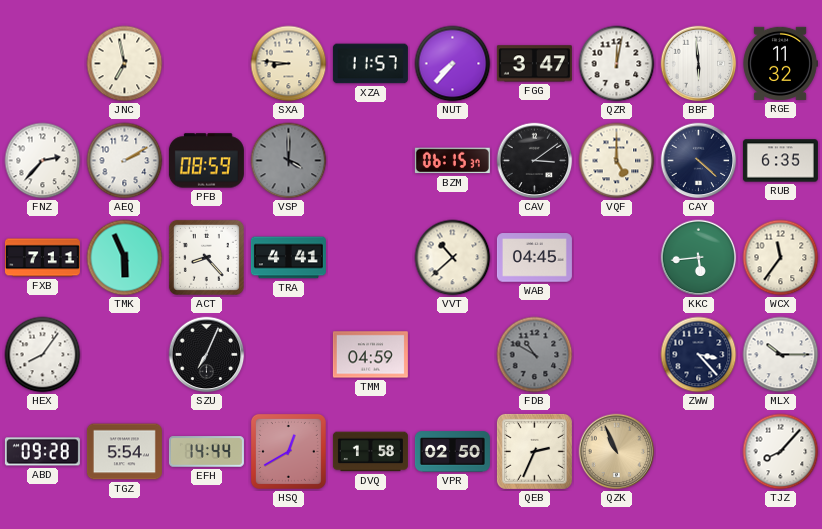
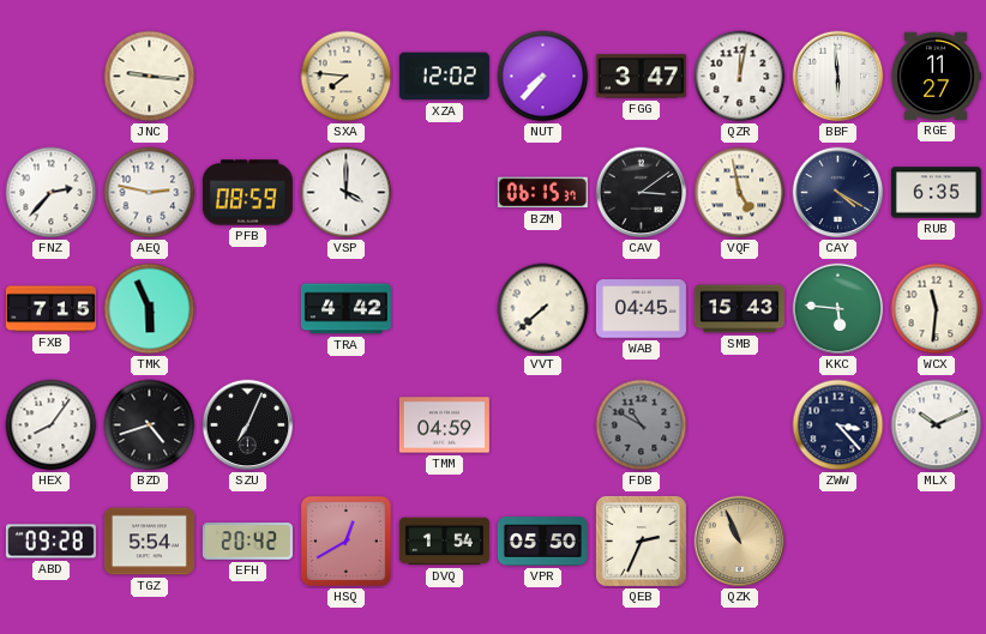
JNC: 6:58 -> 9:16 (150, 77)
SXA: 8:46 -> 7:46 (347, 77)
XZA: 11:57 -> 12:02 (444, 77)
RGE: 11:32 -> 11:27 (936, 76)
AEQ: 2:10 -> 2:47 (150, 193)
VSP dial: grey -> white (347, 193)
VQF: 5:00 -> 4:58 (740, 193)
CAY: 4:22 -> 4:20 (838, 193)
FXB: 7:11 -> 7:15 (50, 309)
ACT: 8:23 -> none (206, 257)
TRA: 4:41 -> 4:42 (345, 309)
VVT: 10:38 -> 7:38 (543, 309)
SMB: none -> 15:43 (739, 309)
KKC: 5:44 -> 5:46 (838, 309)
WCX: 11:36 -> 11:31 (937, 309)
BZD: none -> 4:42 (150, 425)
MLX: 10:15 -> 10:11 (937, 425)
EFH: 14:44 -> 20:42 (247, 542)
DVQ: 1:58 -> 1:54 (444, 542)
VPR: 02:50 -> 05:50 (542, 542)
TJZ: 8:07 -> none (781, 452)
